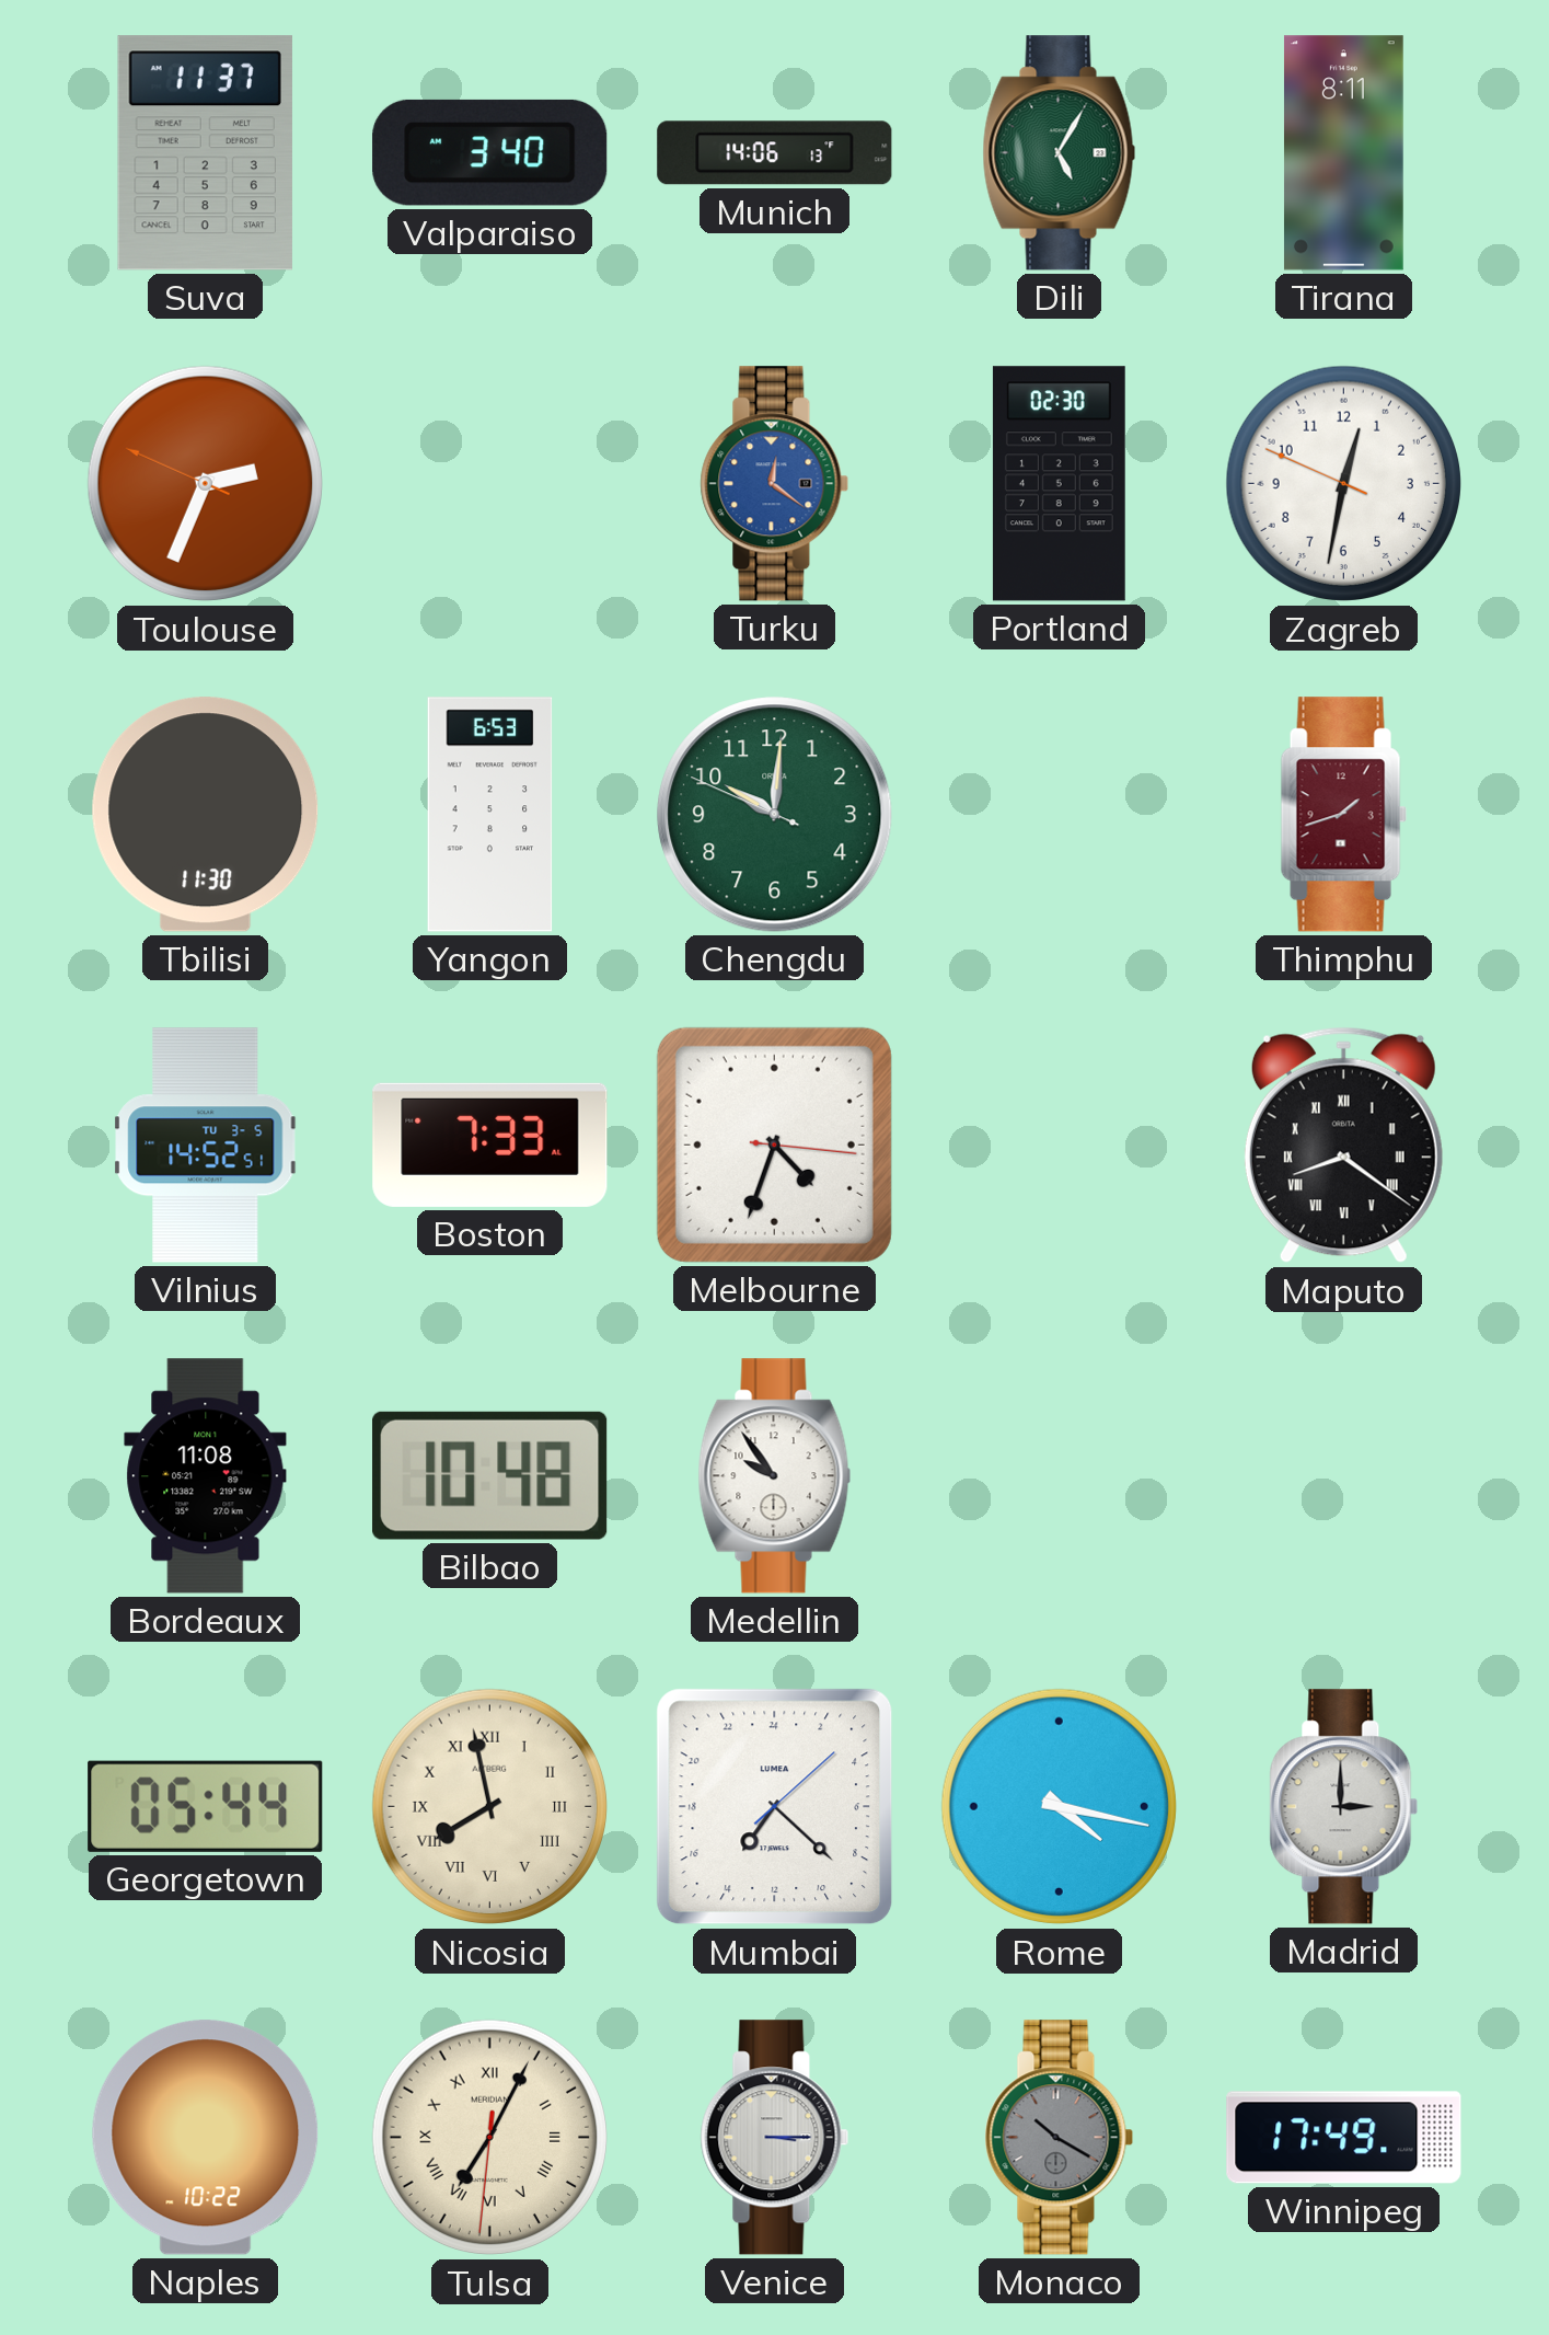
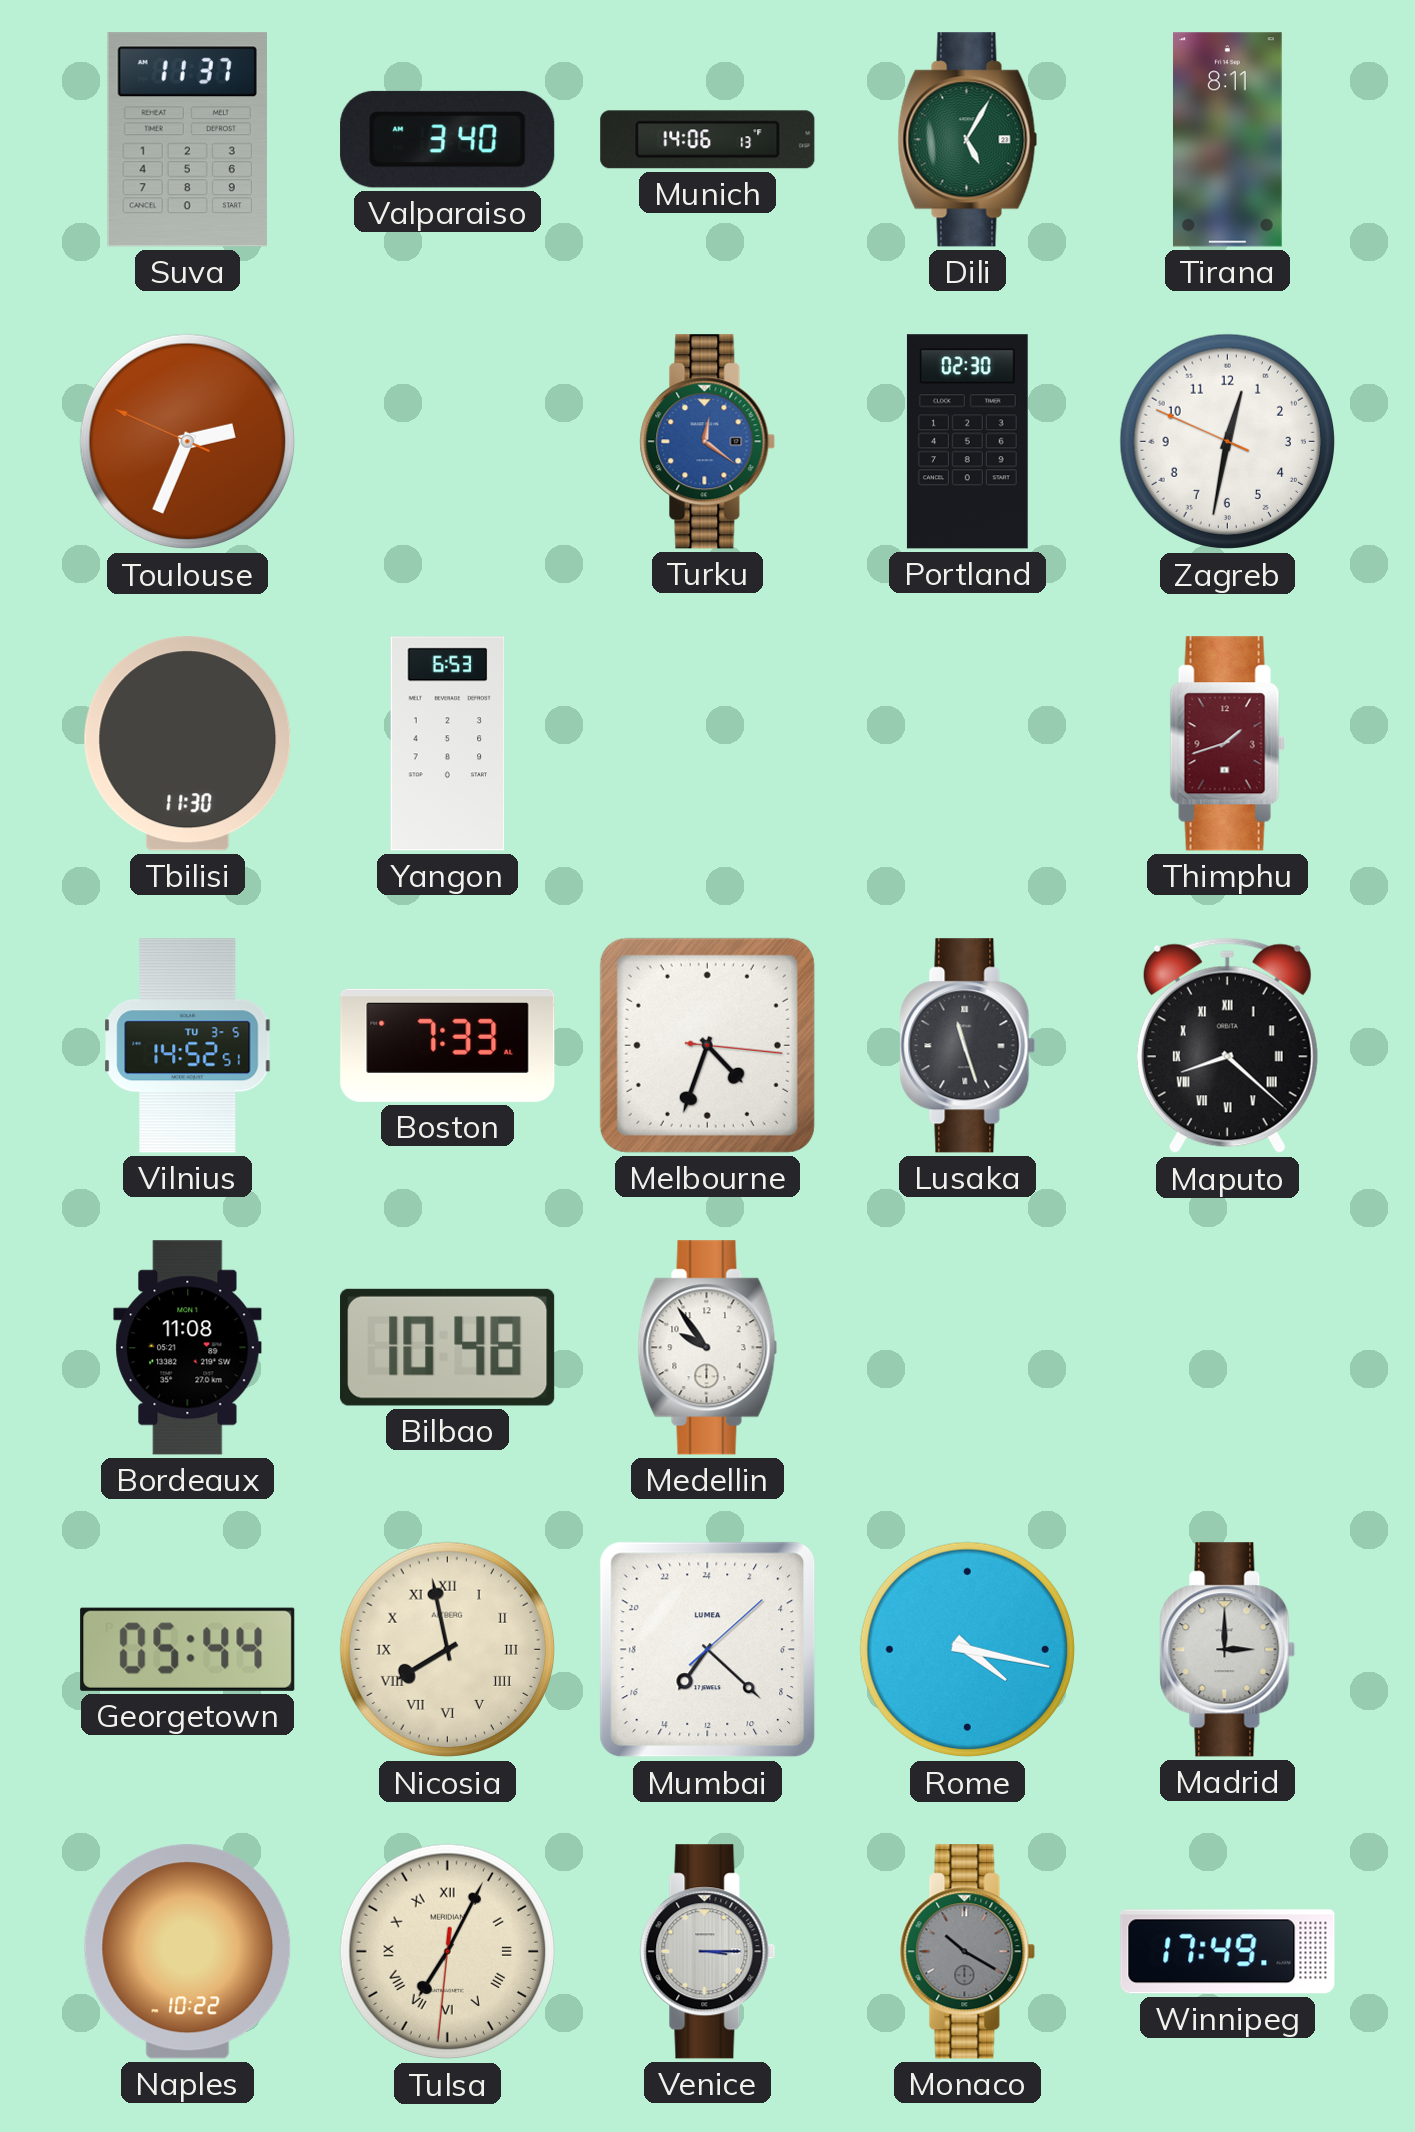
Chengdu: 10:00 -> none (775, 815)
Lusaka: none -> 11:27 (968, 1046)
Maputo: 8:21 -> 8:22 (1227, 1046)
